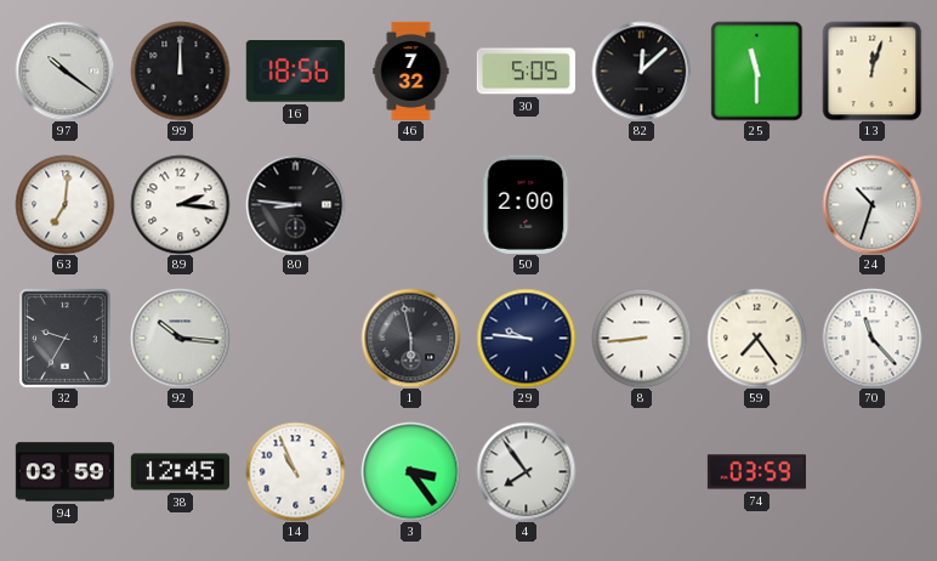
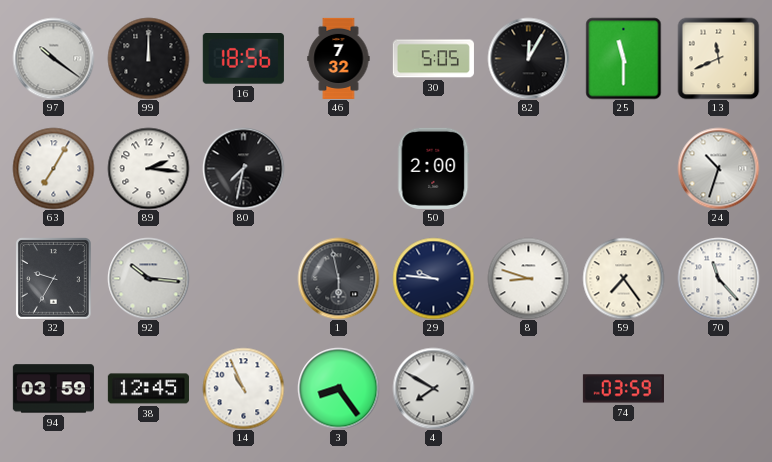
82: 12:08 -> 12:05 (528, 58)
13: 12:03 -> 11:41 (718, 58)
63: 7:01 -> 7:05 (53, 168)
80: 8:46 -> 7:32 (243, 168)
8: 8:44 -> 8:48 (528, 278)
3: 3:24 -> 8:24 (338, 388)
4: 7:54 -> 7:50 (433, 388)
